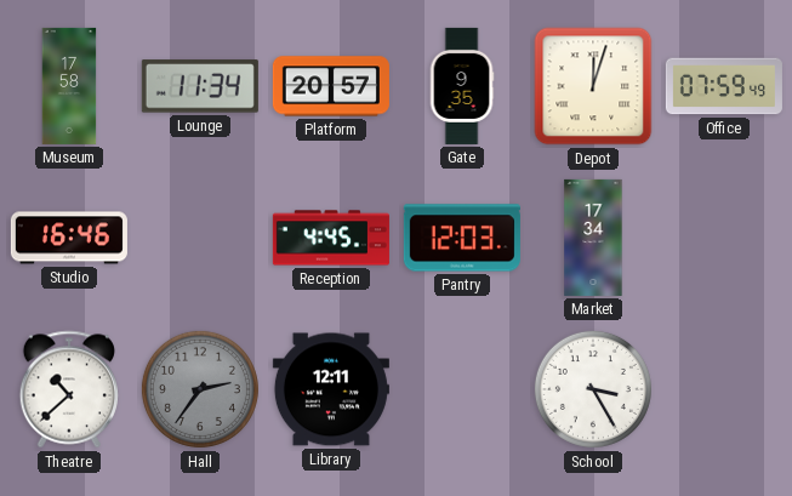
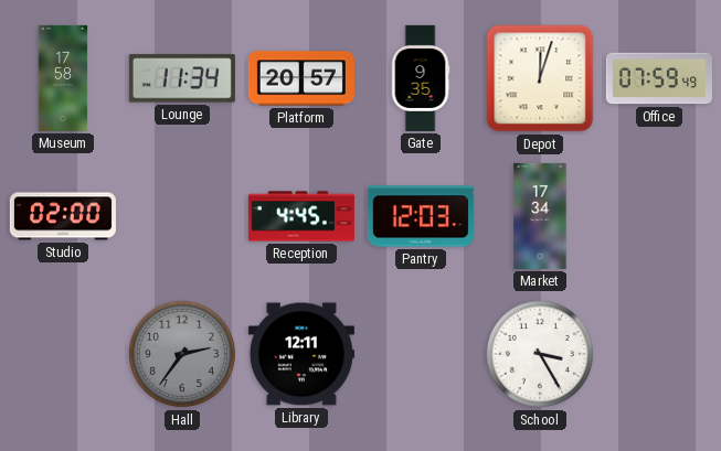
Studio: 16:46 -> 02:00 (63, 216)
Theatre: 10:38 -> none (68, 389)
